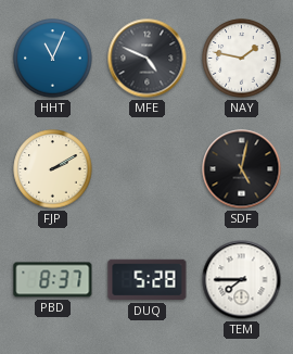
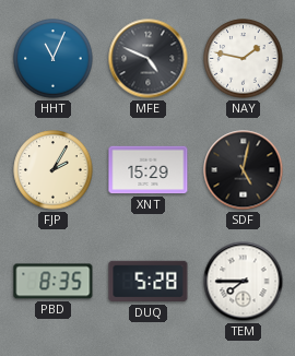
FJP: 2:10 -> 2:05 (54, 170)
XNT: none -> 15:29 (149, 170)
PBD: 8:37 -> 8:35 (54, 282)
